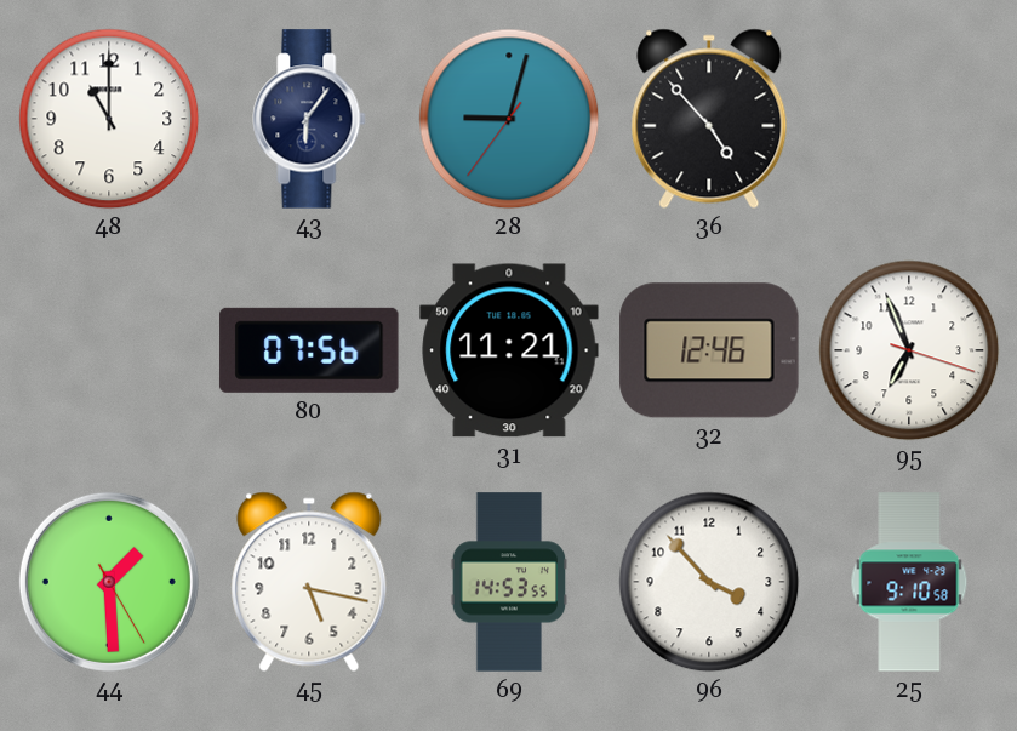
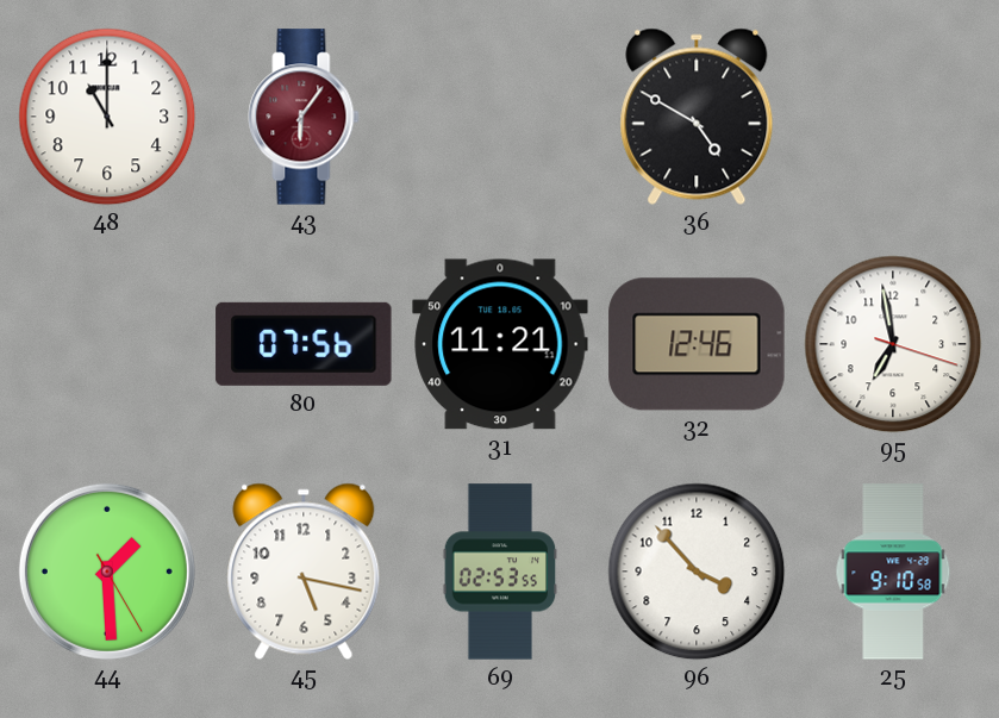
43 dial: navy -> burgundy (304, 117)
28: 9:02 -> none (509, 119)
36: 4:53 -> 4:50 (697, 117)
95: 6:56 -> 6:58 (893, 344)
69: 14:53 -> 02:53 (500, 572)
